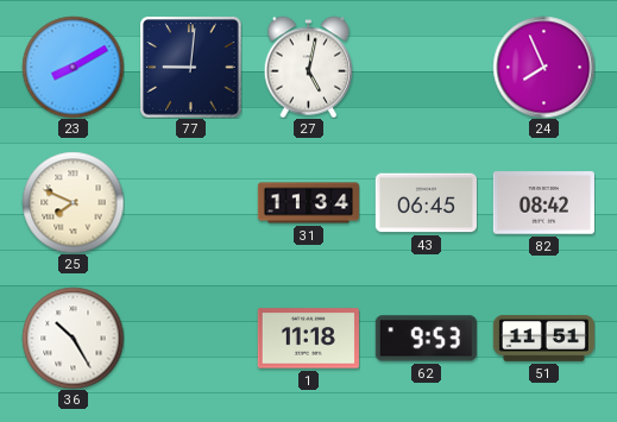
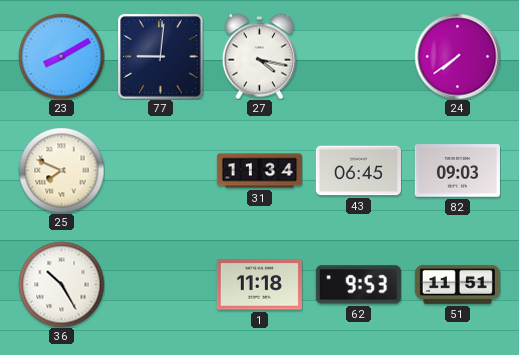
27: 5:02 -> 4:17 (260, 56)
24: 7:56 -> 7:39 (457, 56)
82: 08:42 -> 09:03 (457, 171)
